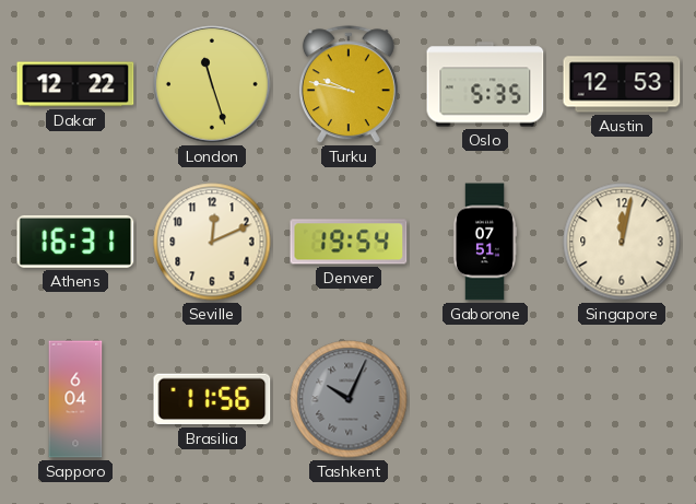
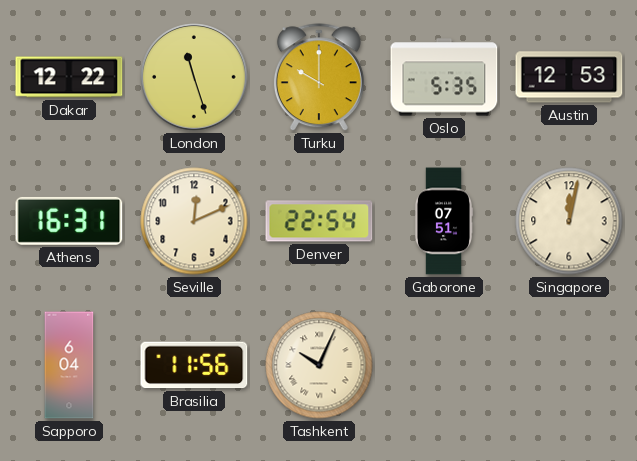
Turku: 9:47 -> 10:00 (319, 78)
Denver: 19:54 -> 22:54 (319, 221)
Tashkent dial: grey -> cream (319, 365)
